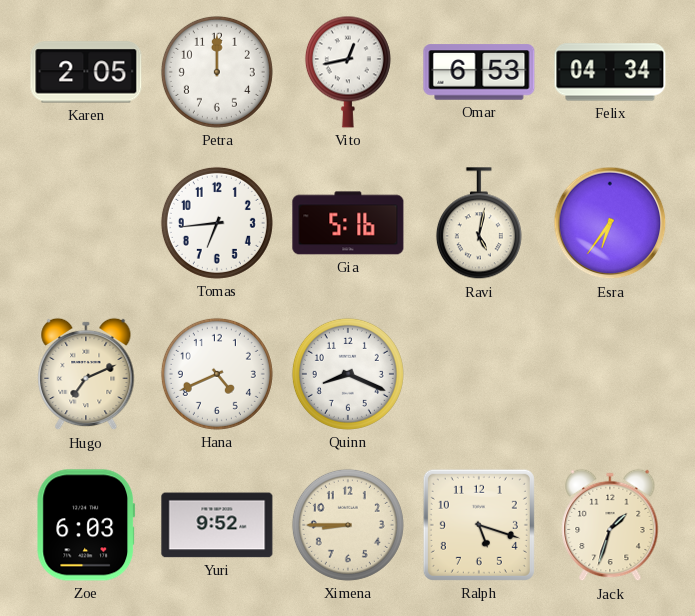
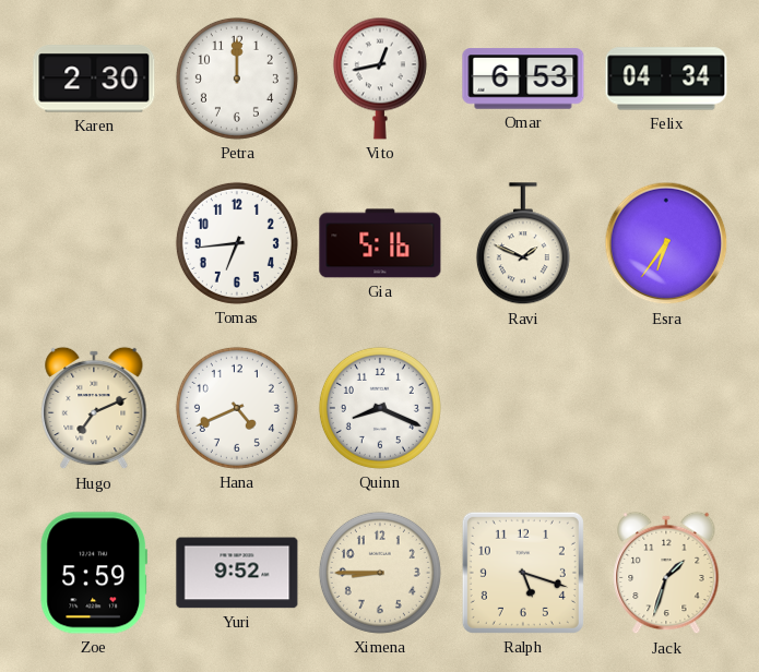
Karen: 2:05 -> 2:30 (94, 79)
Ravi: 5:02 -> 1:49 (523, 244)
Zoe: 6:03 -> 5:59 (94, 573)
